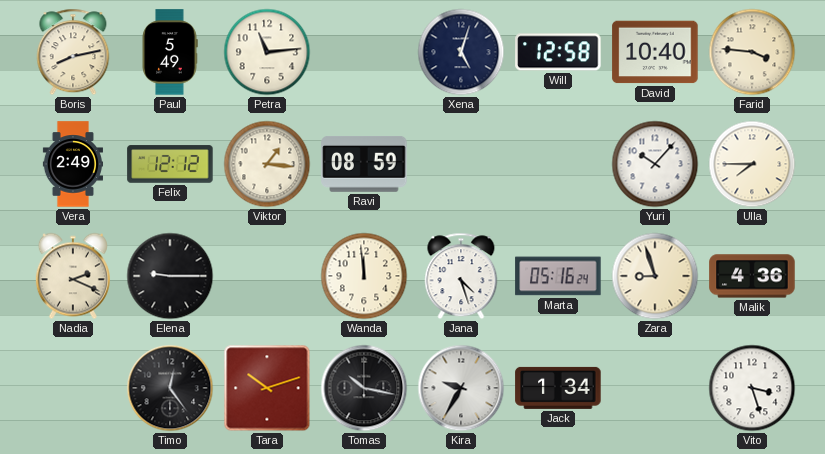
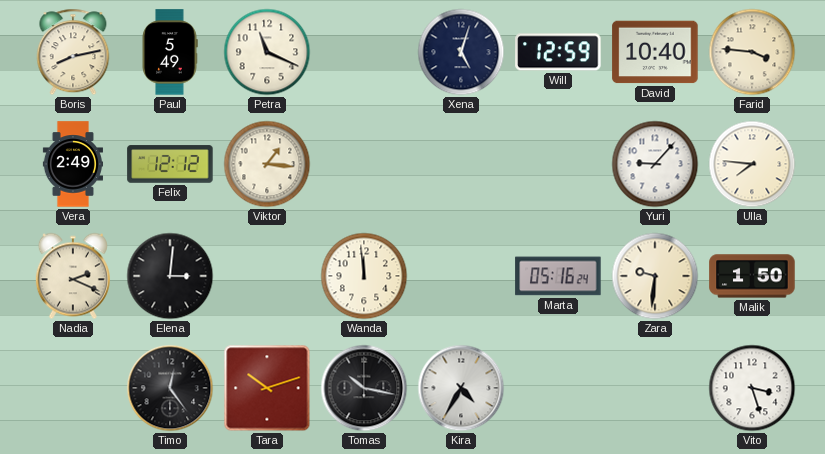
Petra: 11:14 -> 11:19 (267, 52)
Will: 12:58 -> 12:59 (558, 52)
Ravi: 08:59 -> none (364, 165)
Yuri: 10:07 -> 9:07 (655, 164)
Ulla: 7:45 -> 7:46 (752, 164)
Elena: 9:15 -> 3:01 (170, 276)
Jana: 4:27 -> none (461, 276)
Zara: 8:57 -> 9:31 (655, 276)
Malik: 4:36 -> 1:50 (752, 276)
Kira: 9:35 -> 4:35 (461, 388)
Jack: 1:34 -> none (558, 388)
